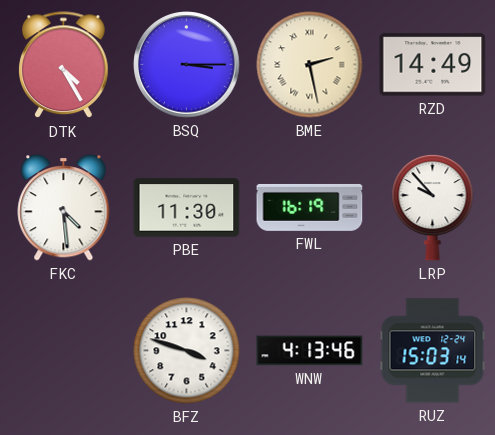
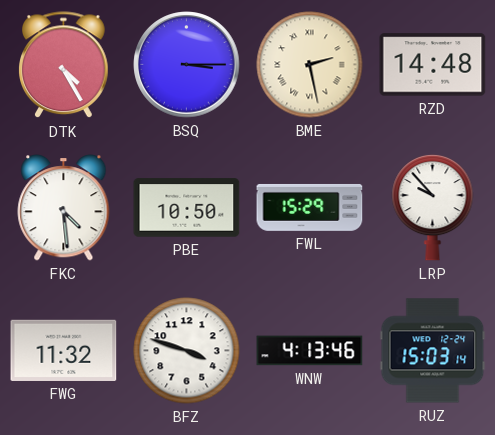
RZD: 14:49 -> 14:48 (433, 65)
PBE: 11:30 -> 10:50 (187, 208)
FWL: 16:19 -> 15:29 (310, 207)
FWG: none -> 11:32 (64, 350)
